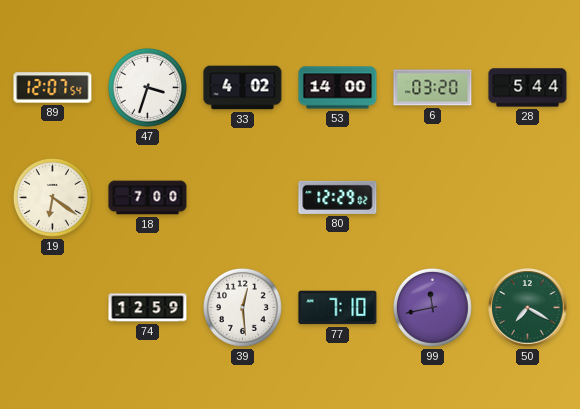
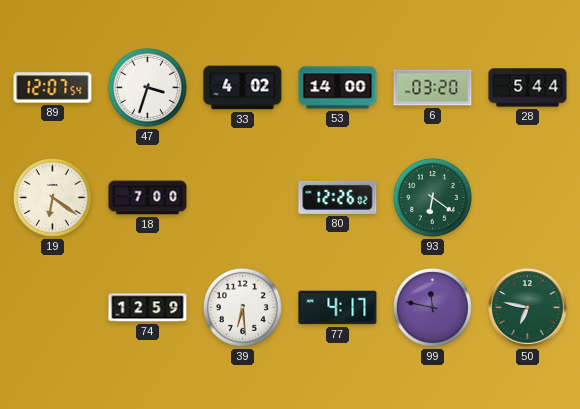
80: 12:29 -> 12:26 (338, 197)
93: none -> 6:21 (433, 198)
39: 12:29 -> 6:29 (243, 308)
77: 7:10 -> 4:17 (338, 308)
99: 11:43 -> 11:47 (433, 308)
50: 7:20 -> 6:47 (528, 308)
